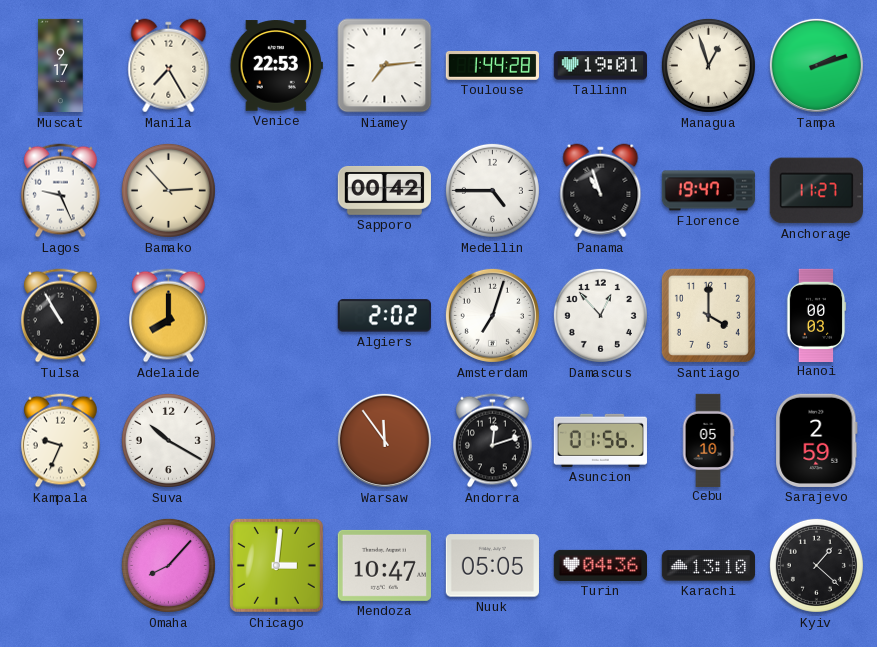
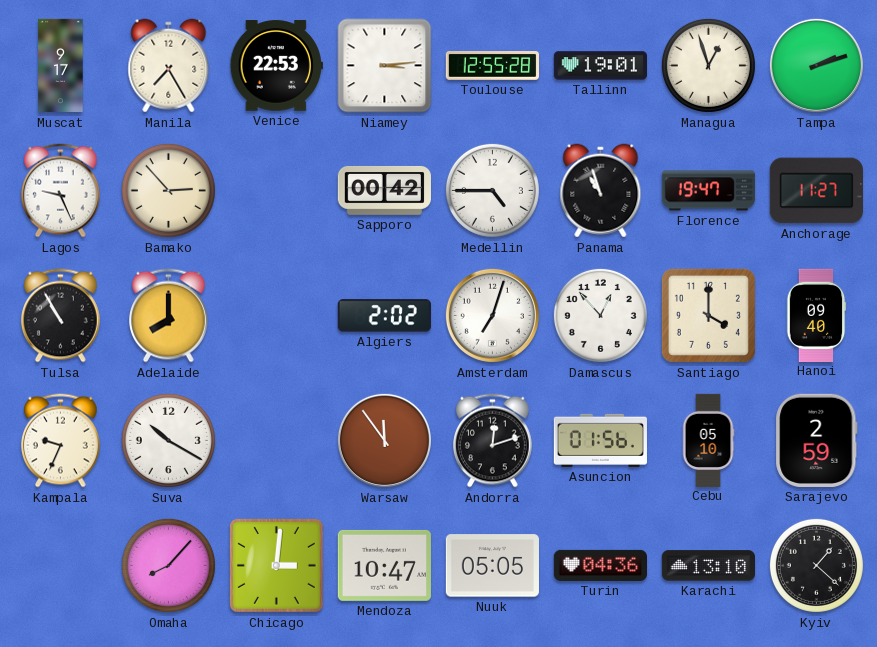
Niamey: 7:14 -> 3:14 (385, 66)
Toulouse: 1:44 -> 12:55 (492, 66)
Hanoi: 00:03 -> 09:40 (816, 315)
